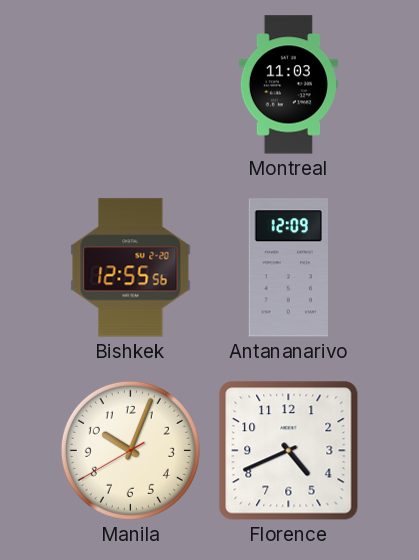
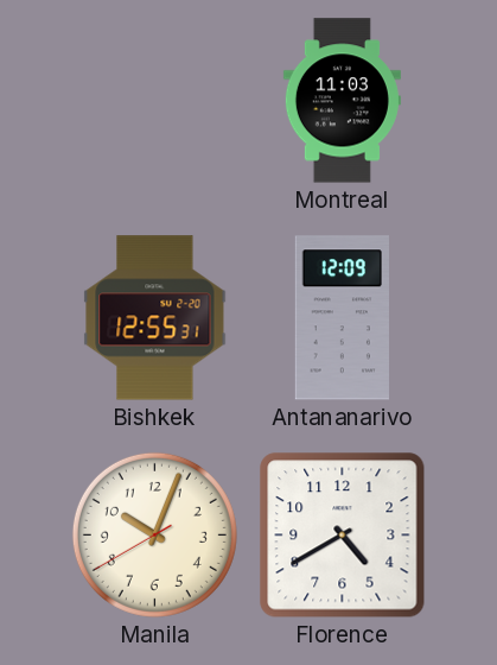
Bishkek: 12:55:56 -> 12:55:31 (155, 318)
Florence: 4:41 -> 4:40 (343, 536)
